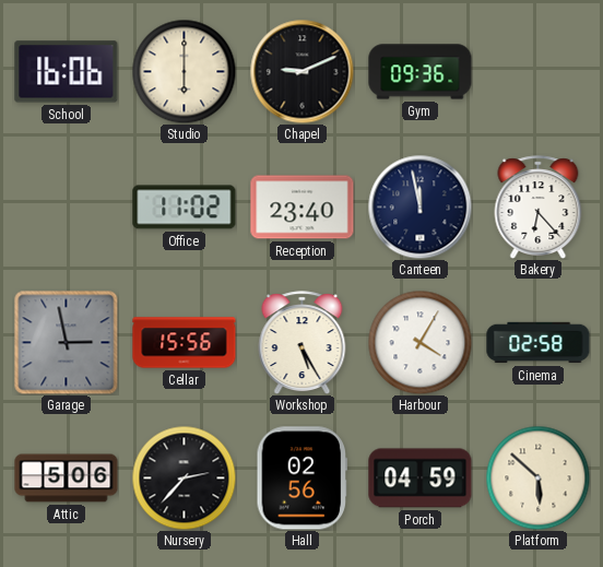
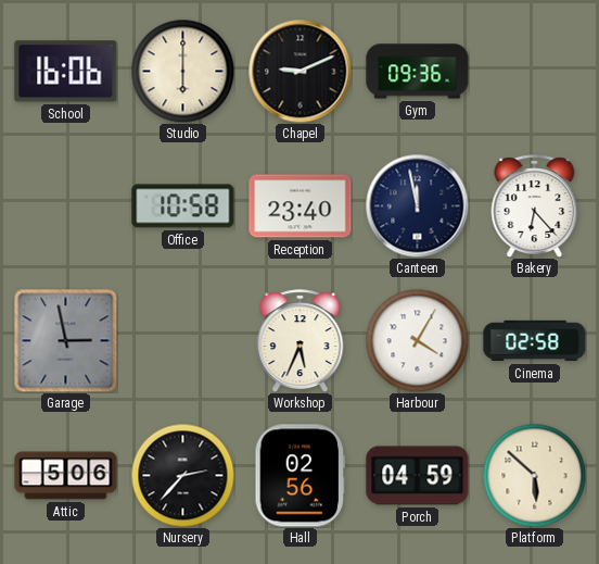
Office: 11:02 -> 10:58 (183, 206)
Cellar: 15:56 -> none (185, 343)
Workshop: 5:25 -> 5:34 (301, 340)
